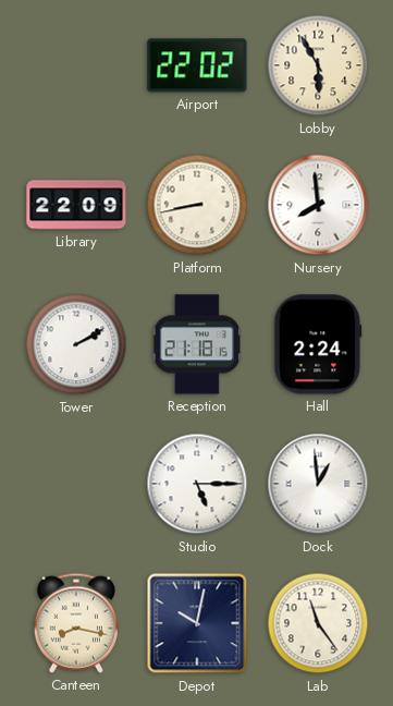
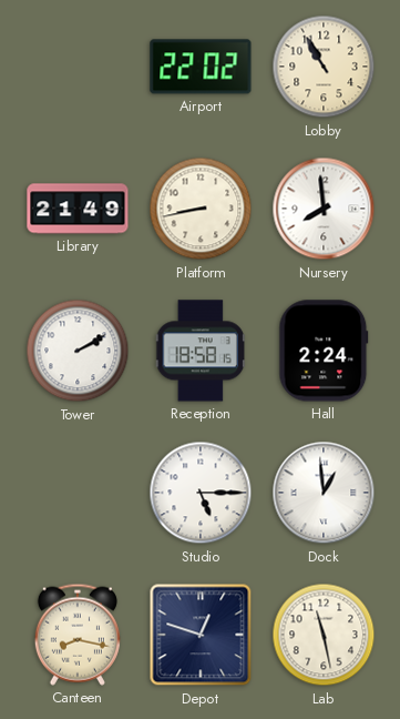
Lobby: 5:55 -> 10:55 (324, 67)
Library: 22:09 -> 21:49 (78, 209)
Reception: 21:18 -> 18:58 (201, 351)
Depot: 10:02 -> 12:48 (201, 635)
Lab: 11:24 -> 11:28 (324, 635)
